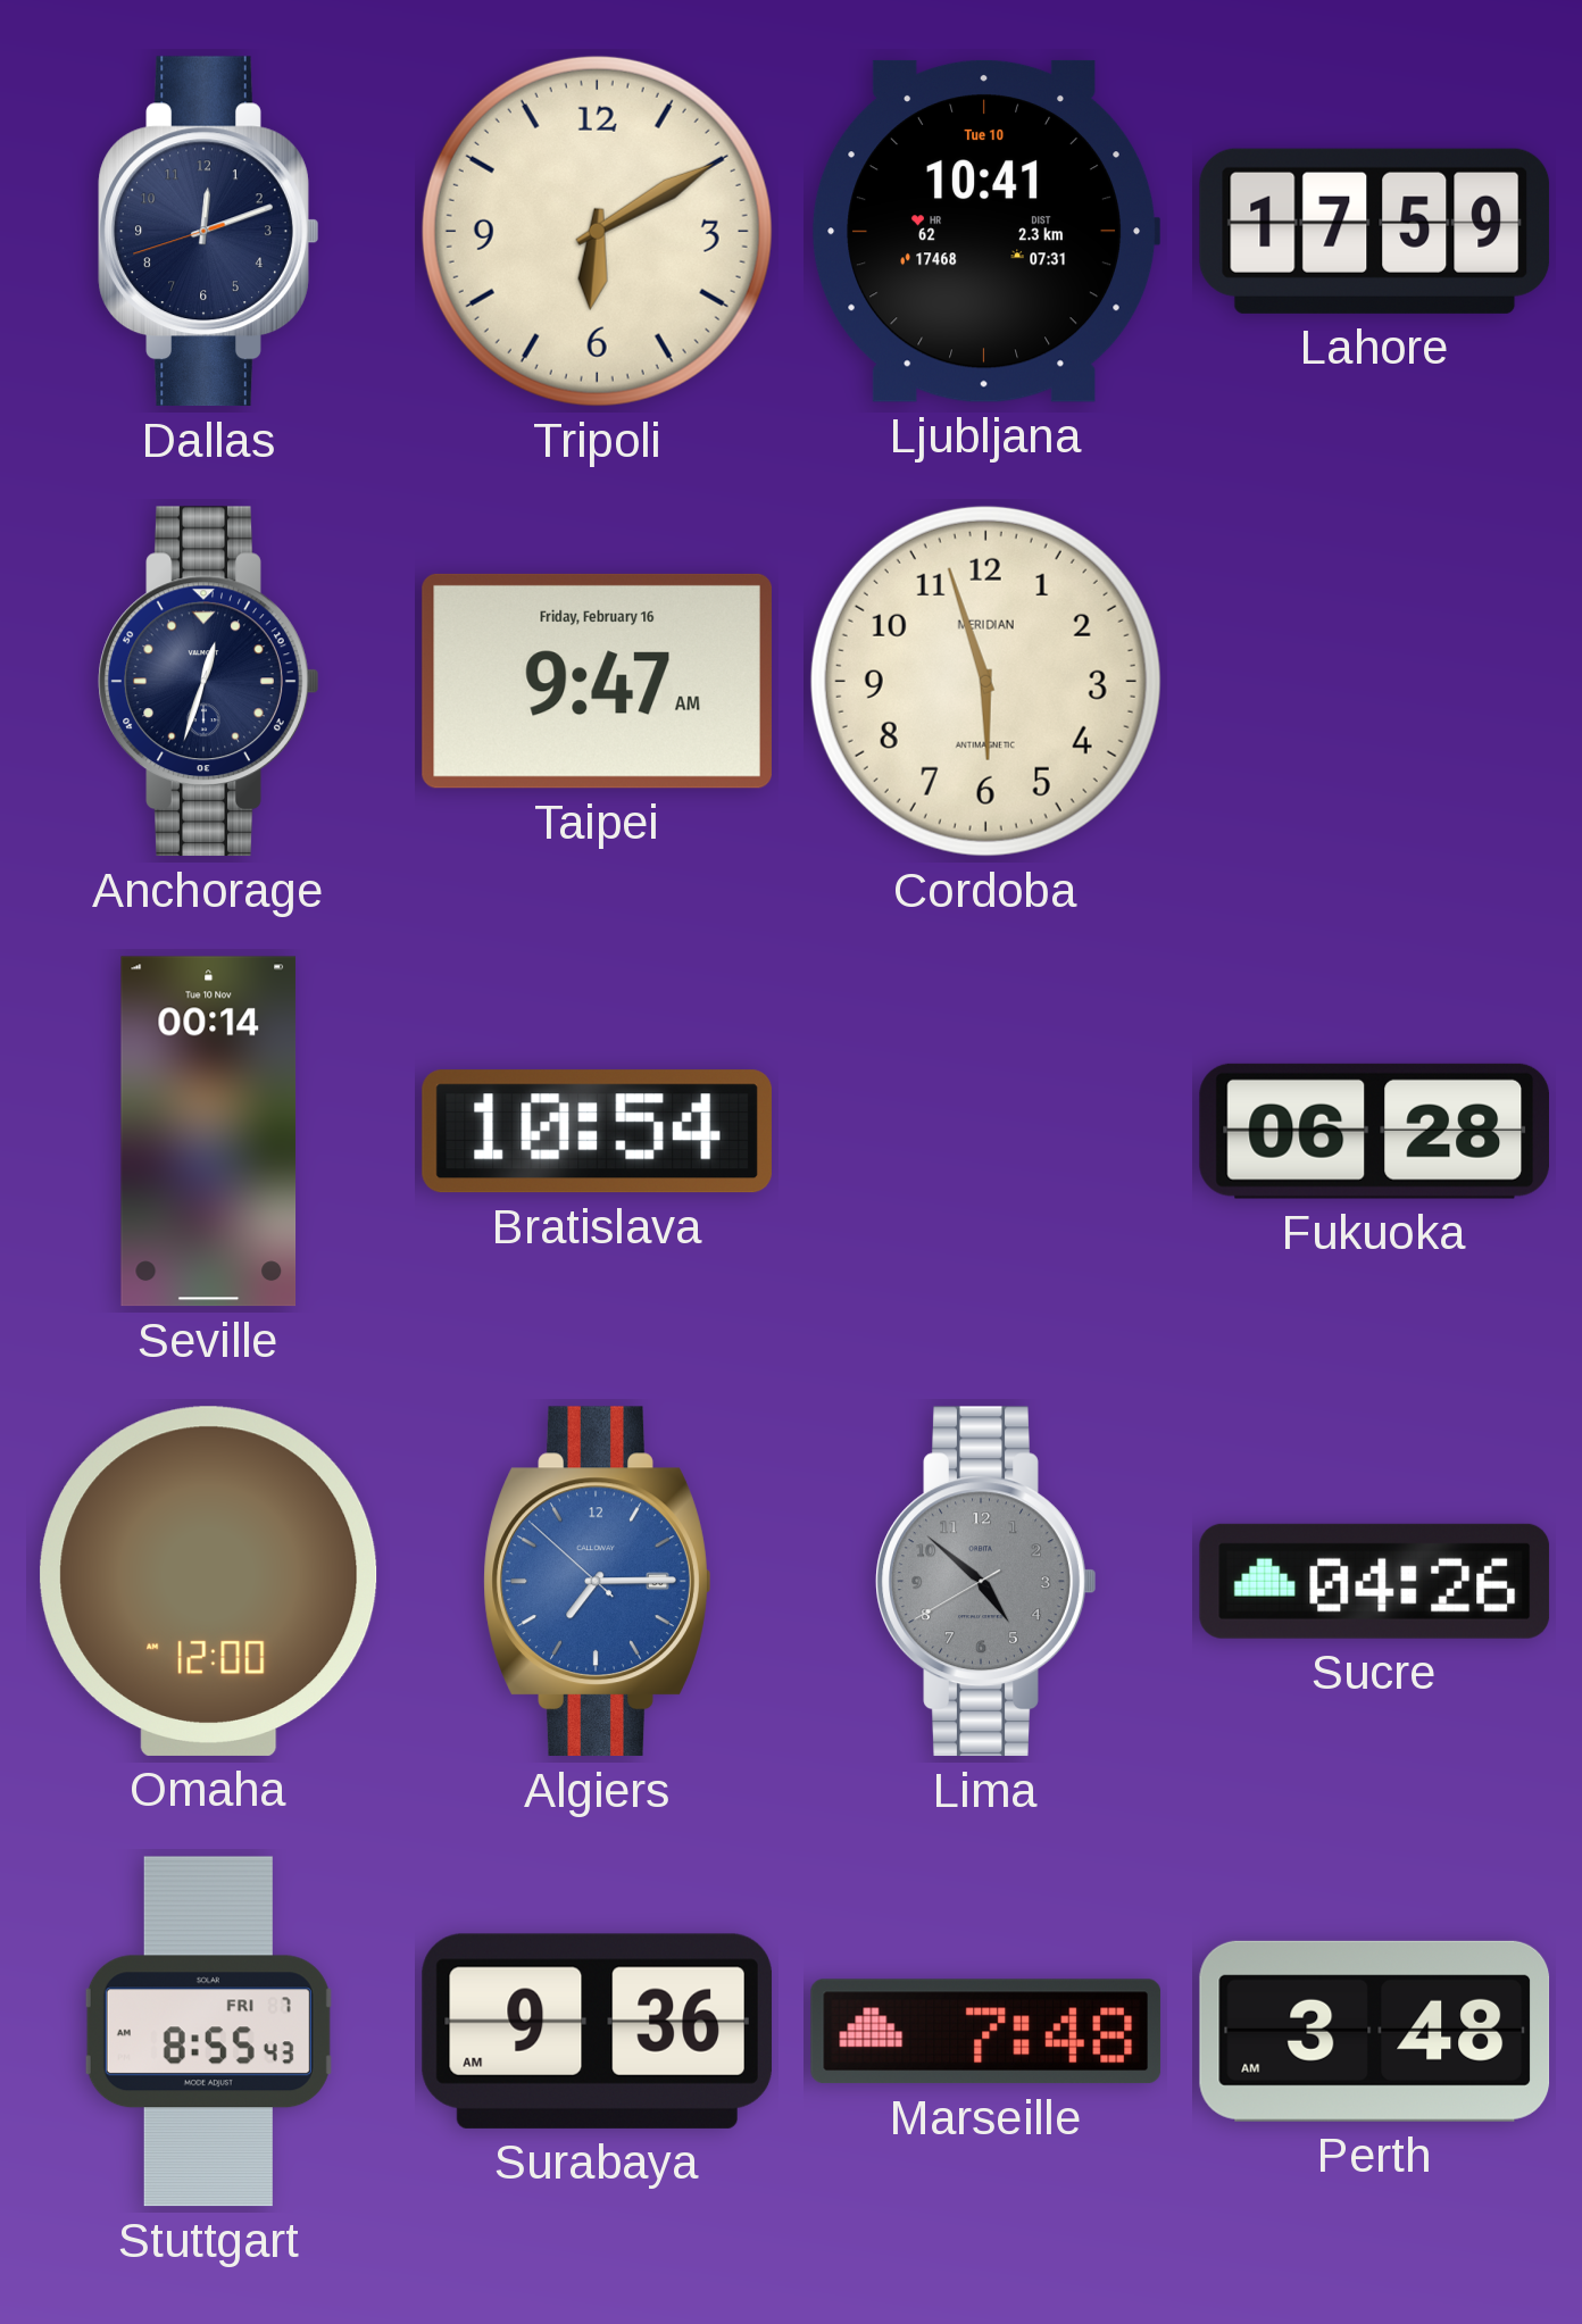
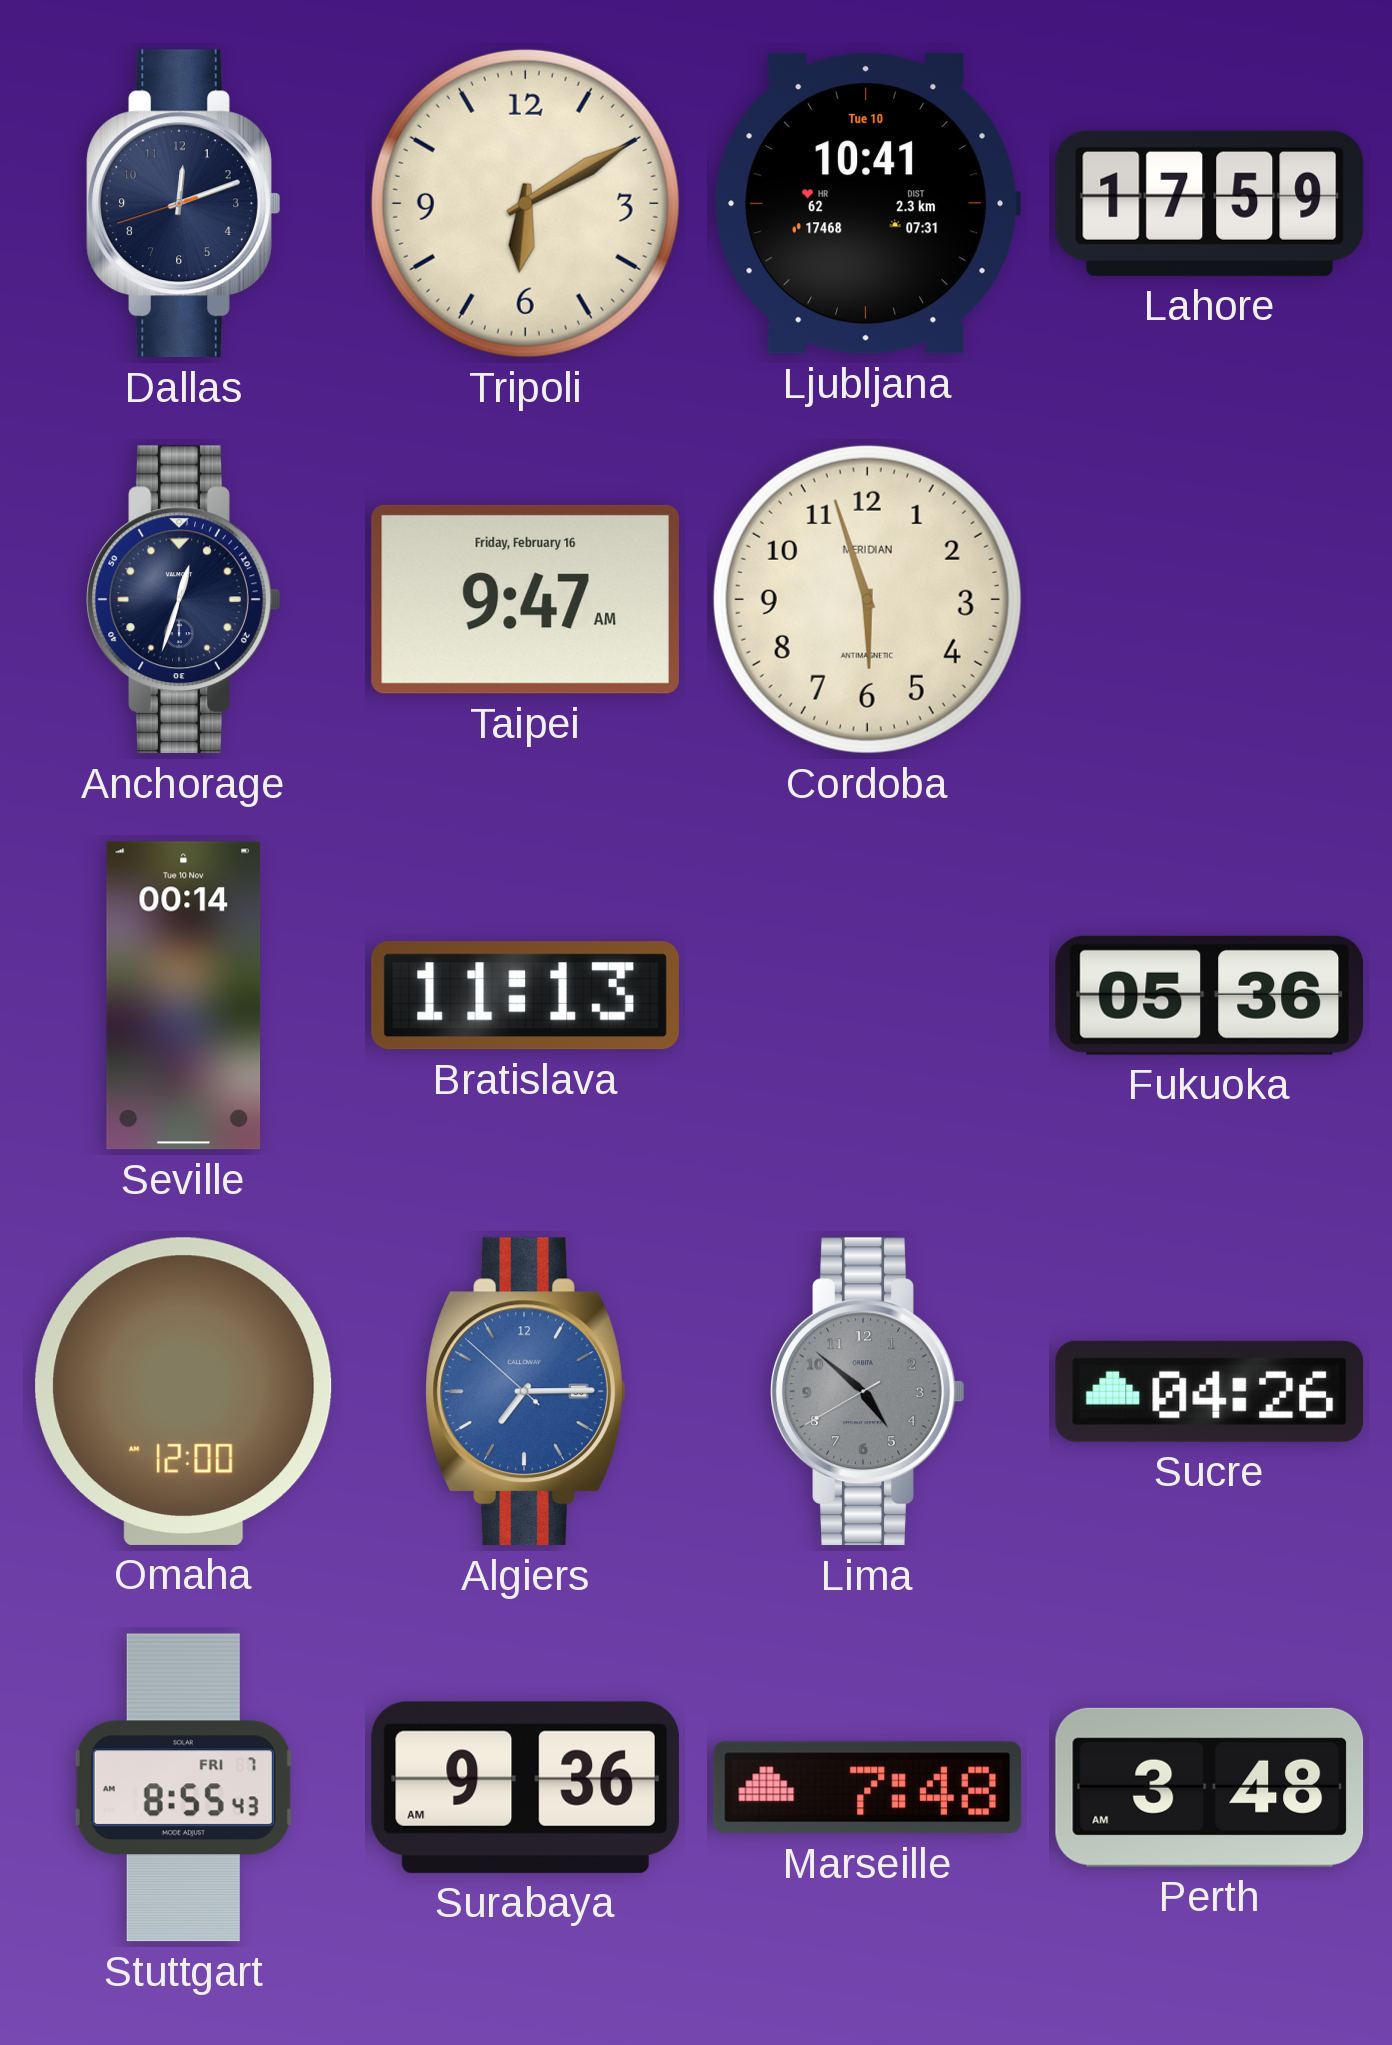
Bratislava: 10:54 -> 11:13 (525, 996)
Fukuoka: 06:28 -> 05:36 (1209, 995)
